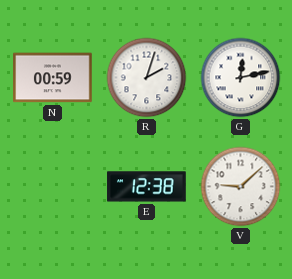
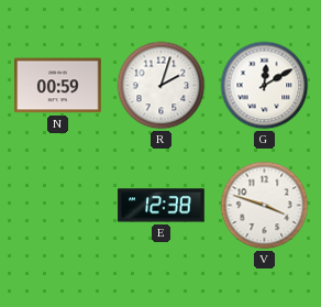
G: 12:13 -> 12:10 (265, 86)
V: 9:08 -> 3:48 (265, 206)
